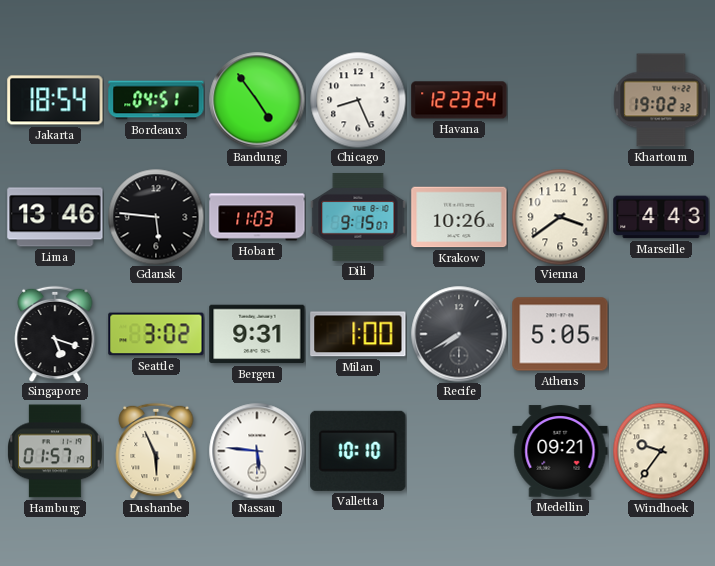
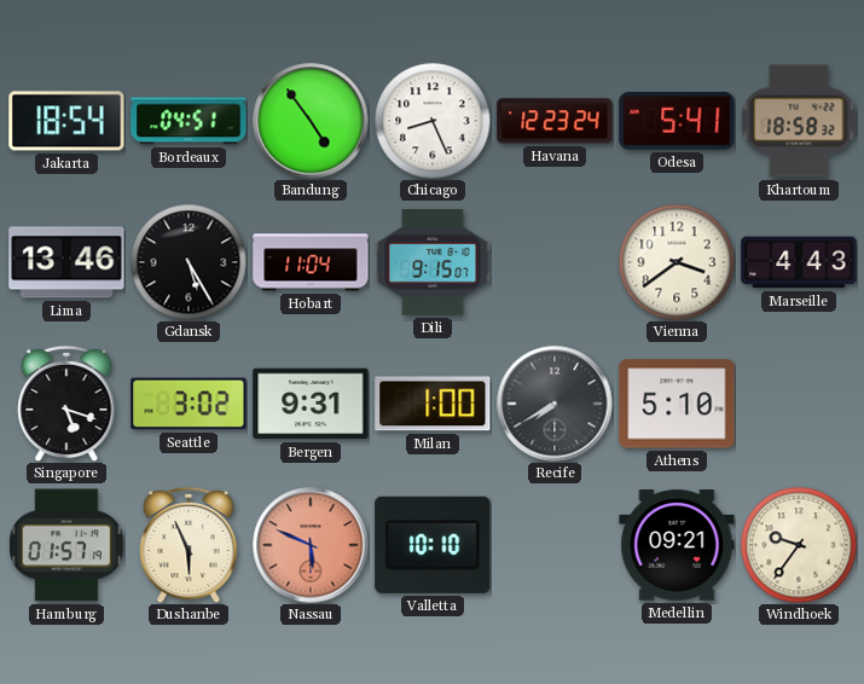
Odesa: none -> 5:41 (677, 121)
Khartoum: 19:02 -> 18:58 (799, 121)
Gdansk: 5:46 -> 5:25 (189, 262)
Hobart: 11:03 -> 11:04 (311, 262)
Krakow: 10:26 -> none (459, 217)
Athens: 5:05 -> 5:10 (677, 404)
Nassau: 5:46 -> 5:49 (311, 545)
Nassau dial: white -> salmon (311, 545)
